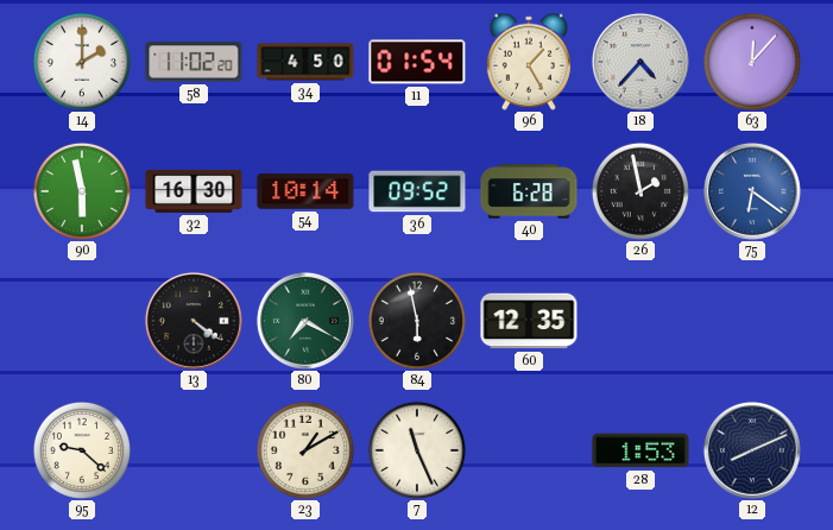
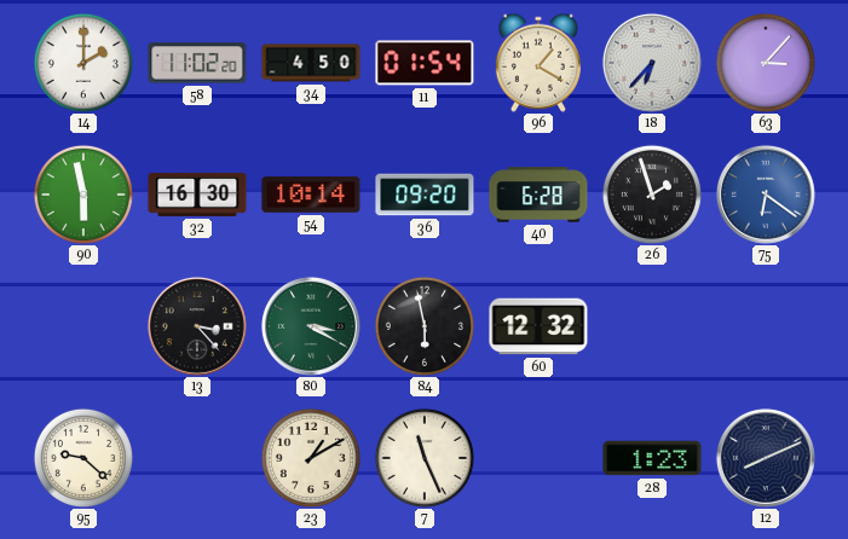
96: 1:25 -> 1:20 (538, 63)
18: 4:37 -> 6:37 (652, 63)
63: 12:07 -> 3:07 (766, 63)
36: 09:52 -> 09:20 (425, 195)
26: 1:58 -> 1:57 (652, 195)
13: 4:21 -> 3:23 (197, 326)
80: 7:20 -> 3:20 (311, 326)
60: 12:35 -> 12:32 (538, 326)
28: 1:53 -> 1:23 (652, 458)
